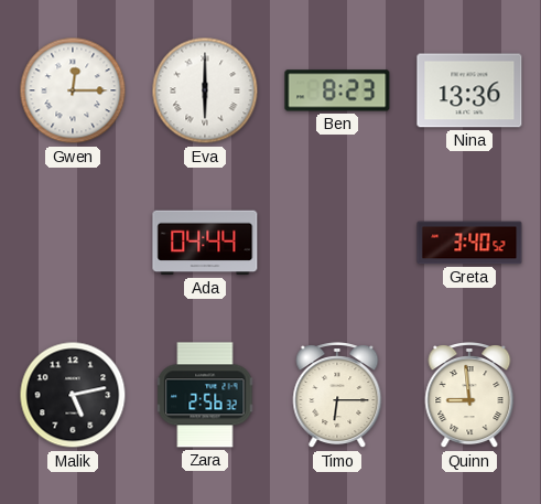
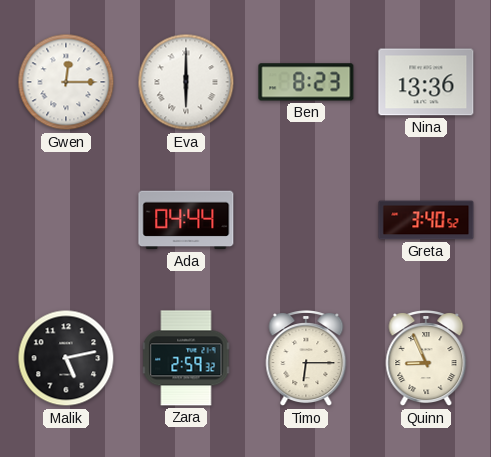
Zara: 2:56 -> 2:59 (186, 358)
Quinn: 8:59 -> 8:56 (426, 359)
